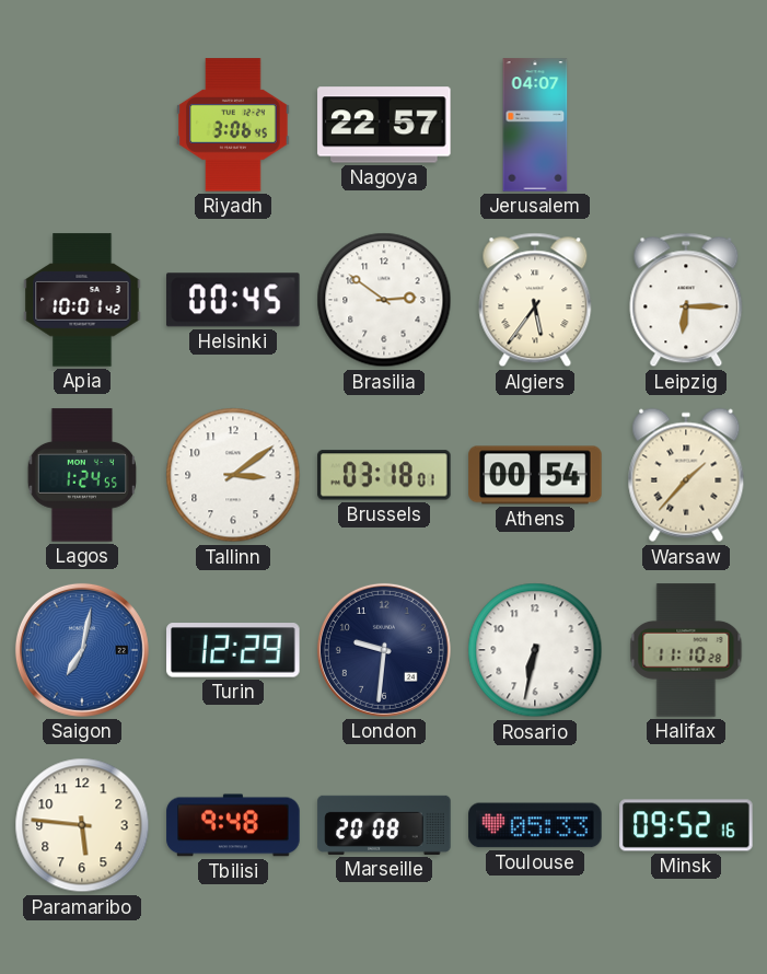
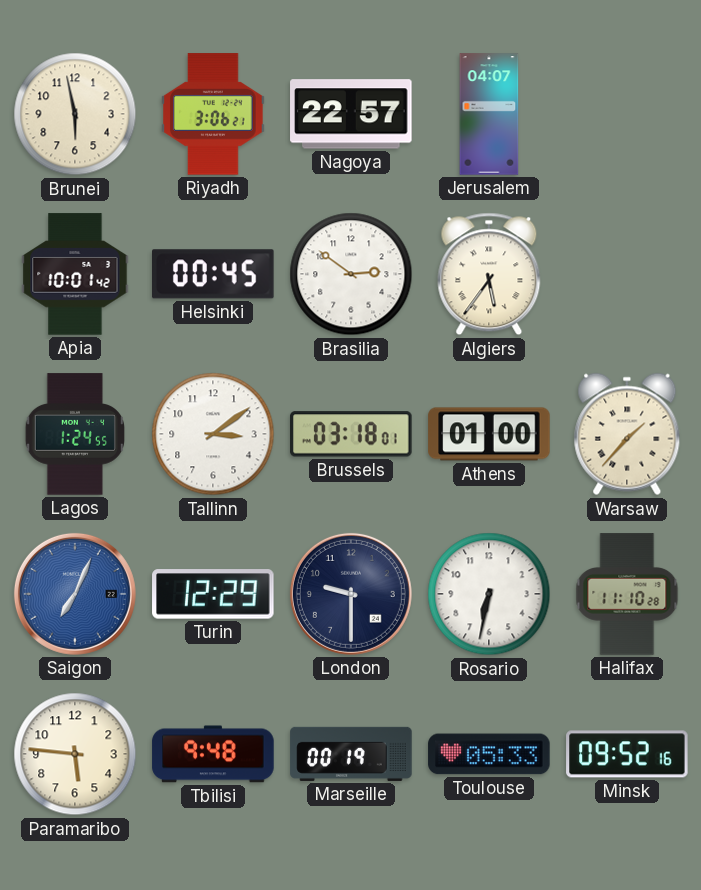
Brunei: none -> 5:58 (75, 114)
Riyadh: 3:06:45 -> 3:06:21 (213, 114)
Leipzig: 6:15 -> none (686, 300)
Athens: 00:54 -> 01:00 (489, 434)
Saigon: 7:02 -> 7:04 (75, 594)
London: 9:31 -> 9:30 (351, 594)
Marseille: 20:08 -> 00:19 (351, 754)
